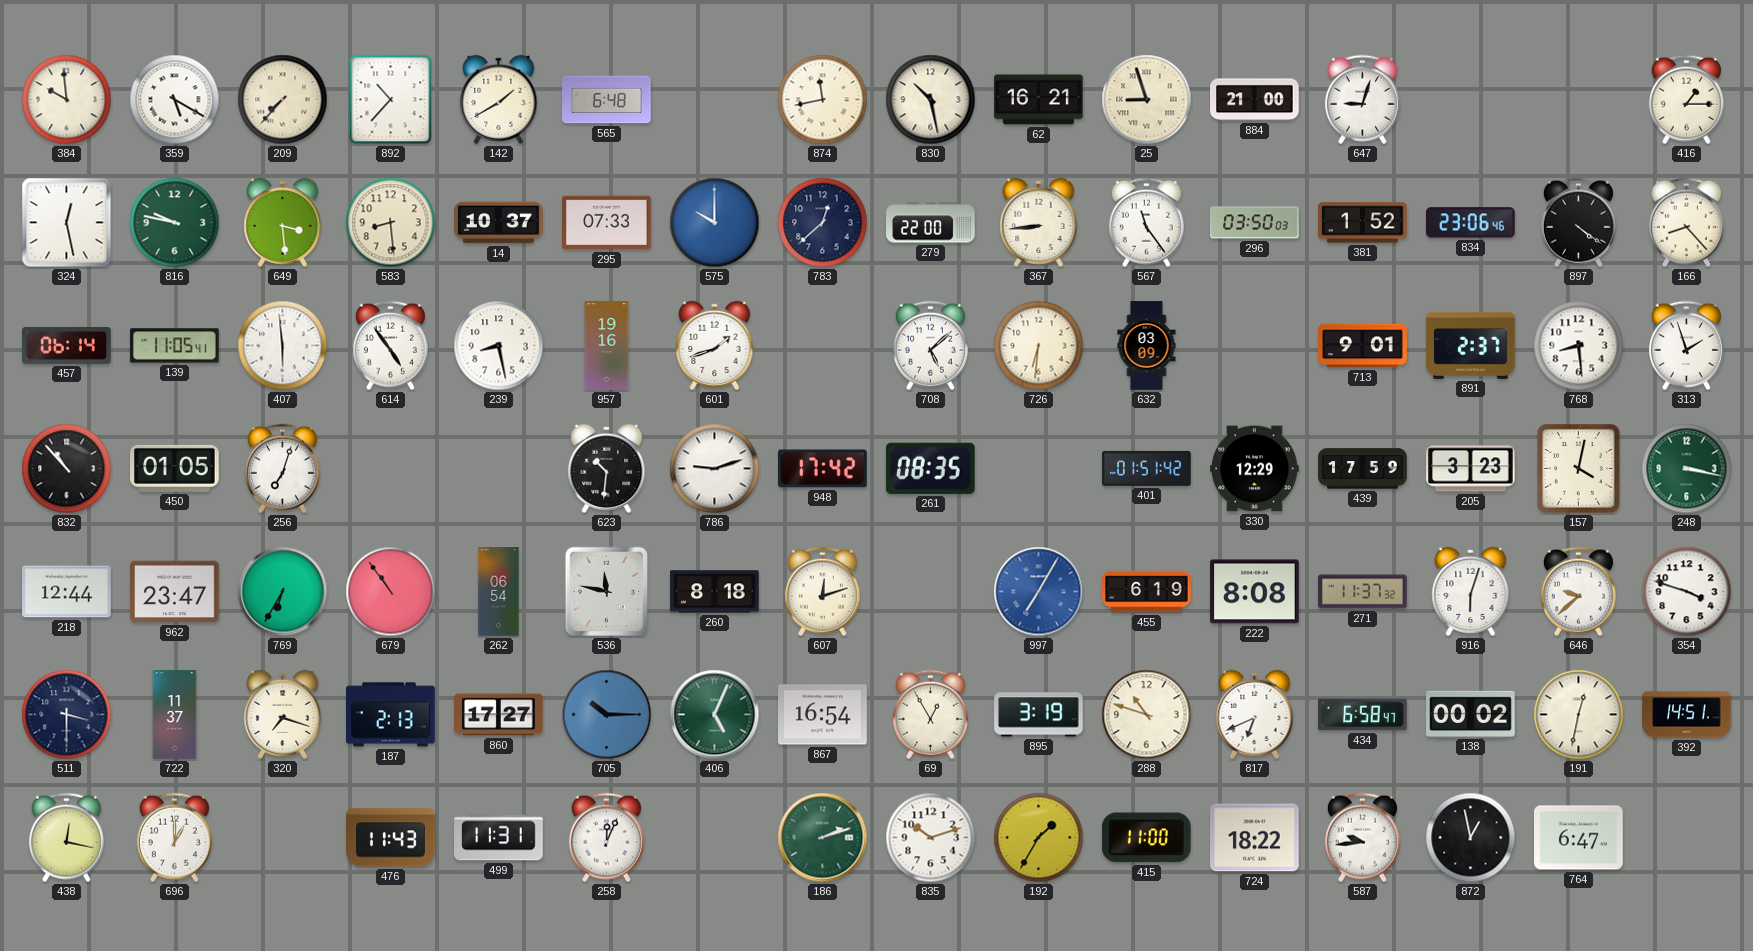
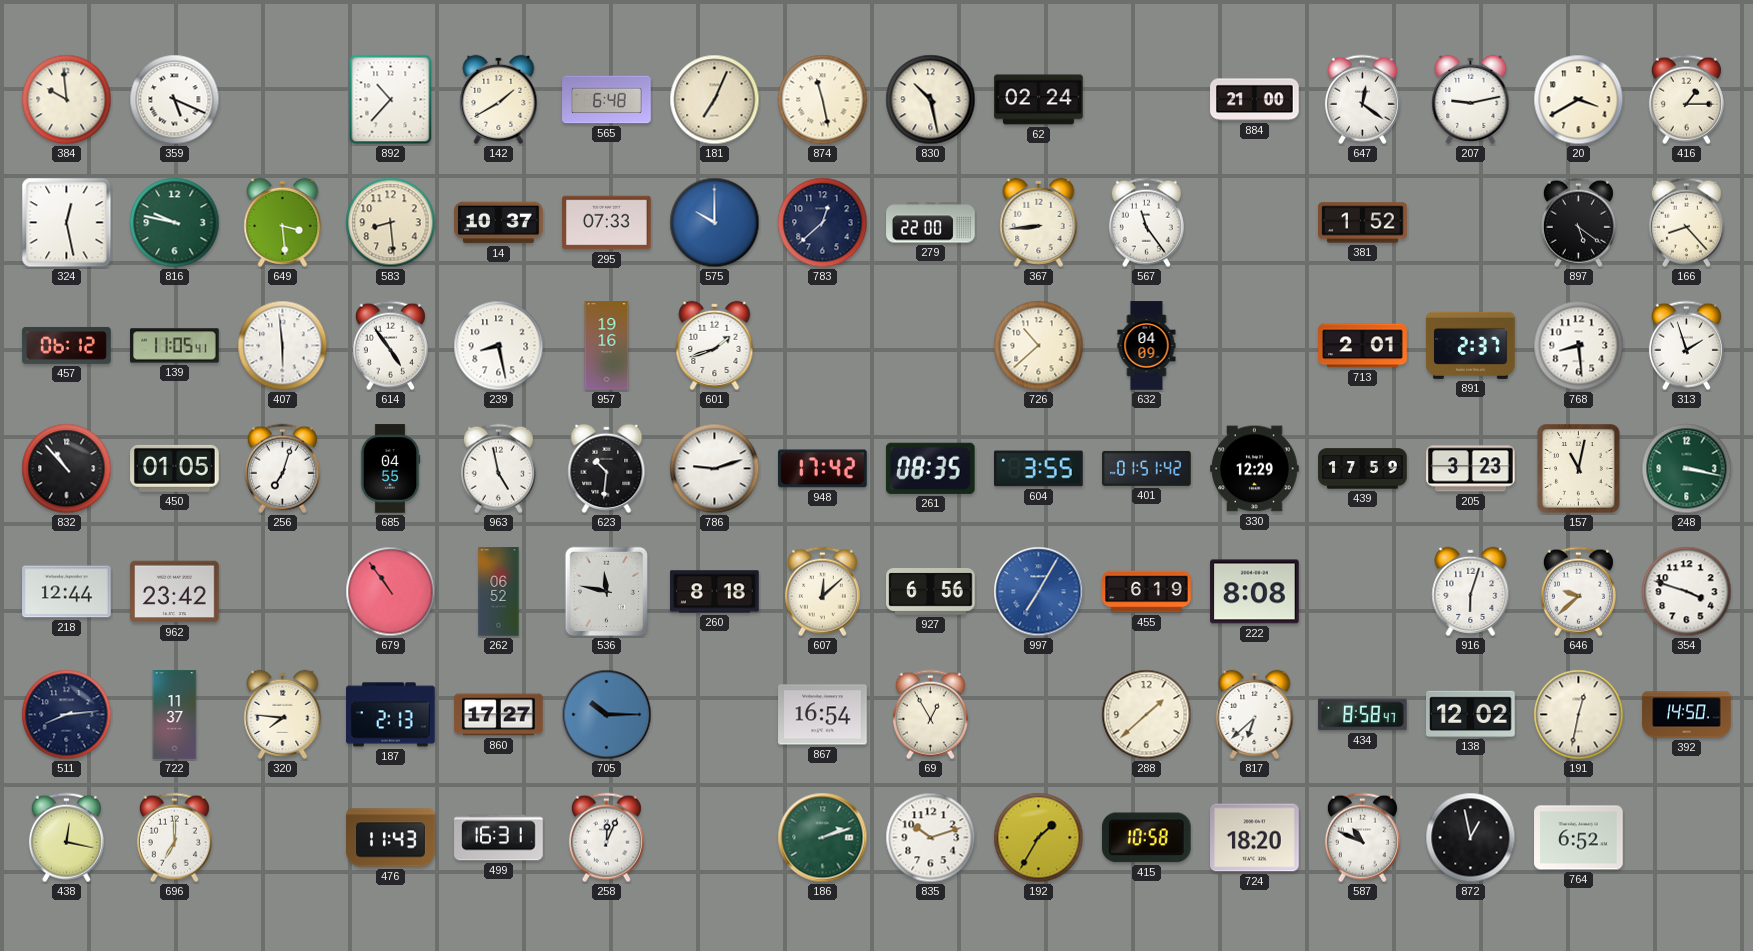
359: 5:20 -> 5:19 (175, 100)
209: 7:37 -> none (283, 100)
181: none -> 7:04 (715, 100)
874: 11:43 -> 11:28 (823, 100)
62: 16:21 -> 02:24 (1039, 100)
25: 8:57 -> none (1147, 100)
647: 9:03 -> 12:21 (1362, 100)
207: none -> 9:13 (1471, 99)
20: none -> 3:40 (1579, 100)
296: 03:50 -> none (1255, 223)
834: 23:06 -> none (1471, 223)
897: 4:21 -> 5:21 (1578, 223)
457: 06:14 -> 06:12 (67, 345)
708: 5:08 -> none (930, 346)
726: 6:31 -> 10:38 (1039, 346)
632: 03:09 -> 04:09 (1147, 346)
713: 9:01 -> 2:01 (1363, 346)
685: none -> 04:55 (390, 469)
963: none -> 4:58 (498, 469)
604: none -> 3:55 (1039, 469)
157: 4:02 -> 11:02 (1579, 469)
962: 23:47 -> 23:42 (175, 592)
769: 6:35 -> none (283, 592)
262: 06:54 -> 06:52 (499, 592)
607: 12:12 -> 12:08 (822, 592)
927: none -> 6:56 (931, 592)
271: 11:37 -> none (1363, 592)
511: 3:30 -> 8:14 (67, 715)
320: 7:18 -> 7:46 (283, 714)
406: 5:04 -> none (715, 715)
895: 3:19 -> none (1039, 715)
288: 10:48 -> 1:38 (1147, 715)
817: 6:41 -> 6:38 (1255, 714)
434: 6:58 -> 8:58 (1363, 715)
138: 00:02 -> 12:02 (1471, 714)
392: 14:51 -> 14:50 (1687, 715)
696: 1:00 -> 7:00 (174, 838)
499: 11:31 -> 16:31 (499, 838)
415: 11:00 -> 10:58 (1146, 838)
724: 18:22 -> 18:20 (1255, 838)
587: 9:44 -> 10:49 (1362, 838)
764: 6:47 -> 6:52 (1579, 838)
